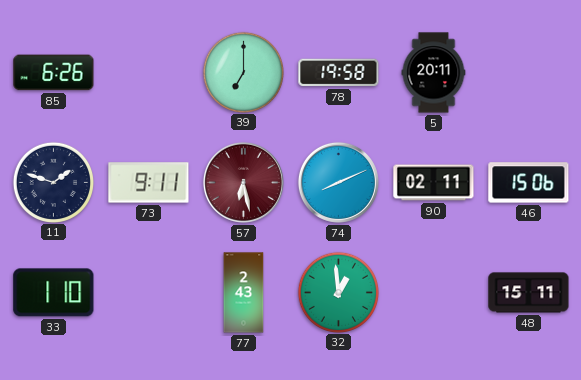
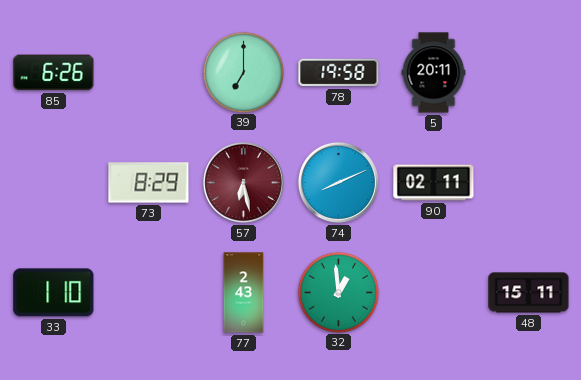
11: 1:48 -> none (53, 182)
73: 9:11 -> 8:29 (149, 183)
46: 15:06 -> none (529, 183)
